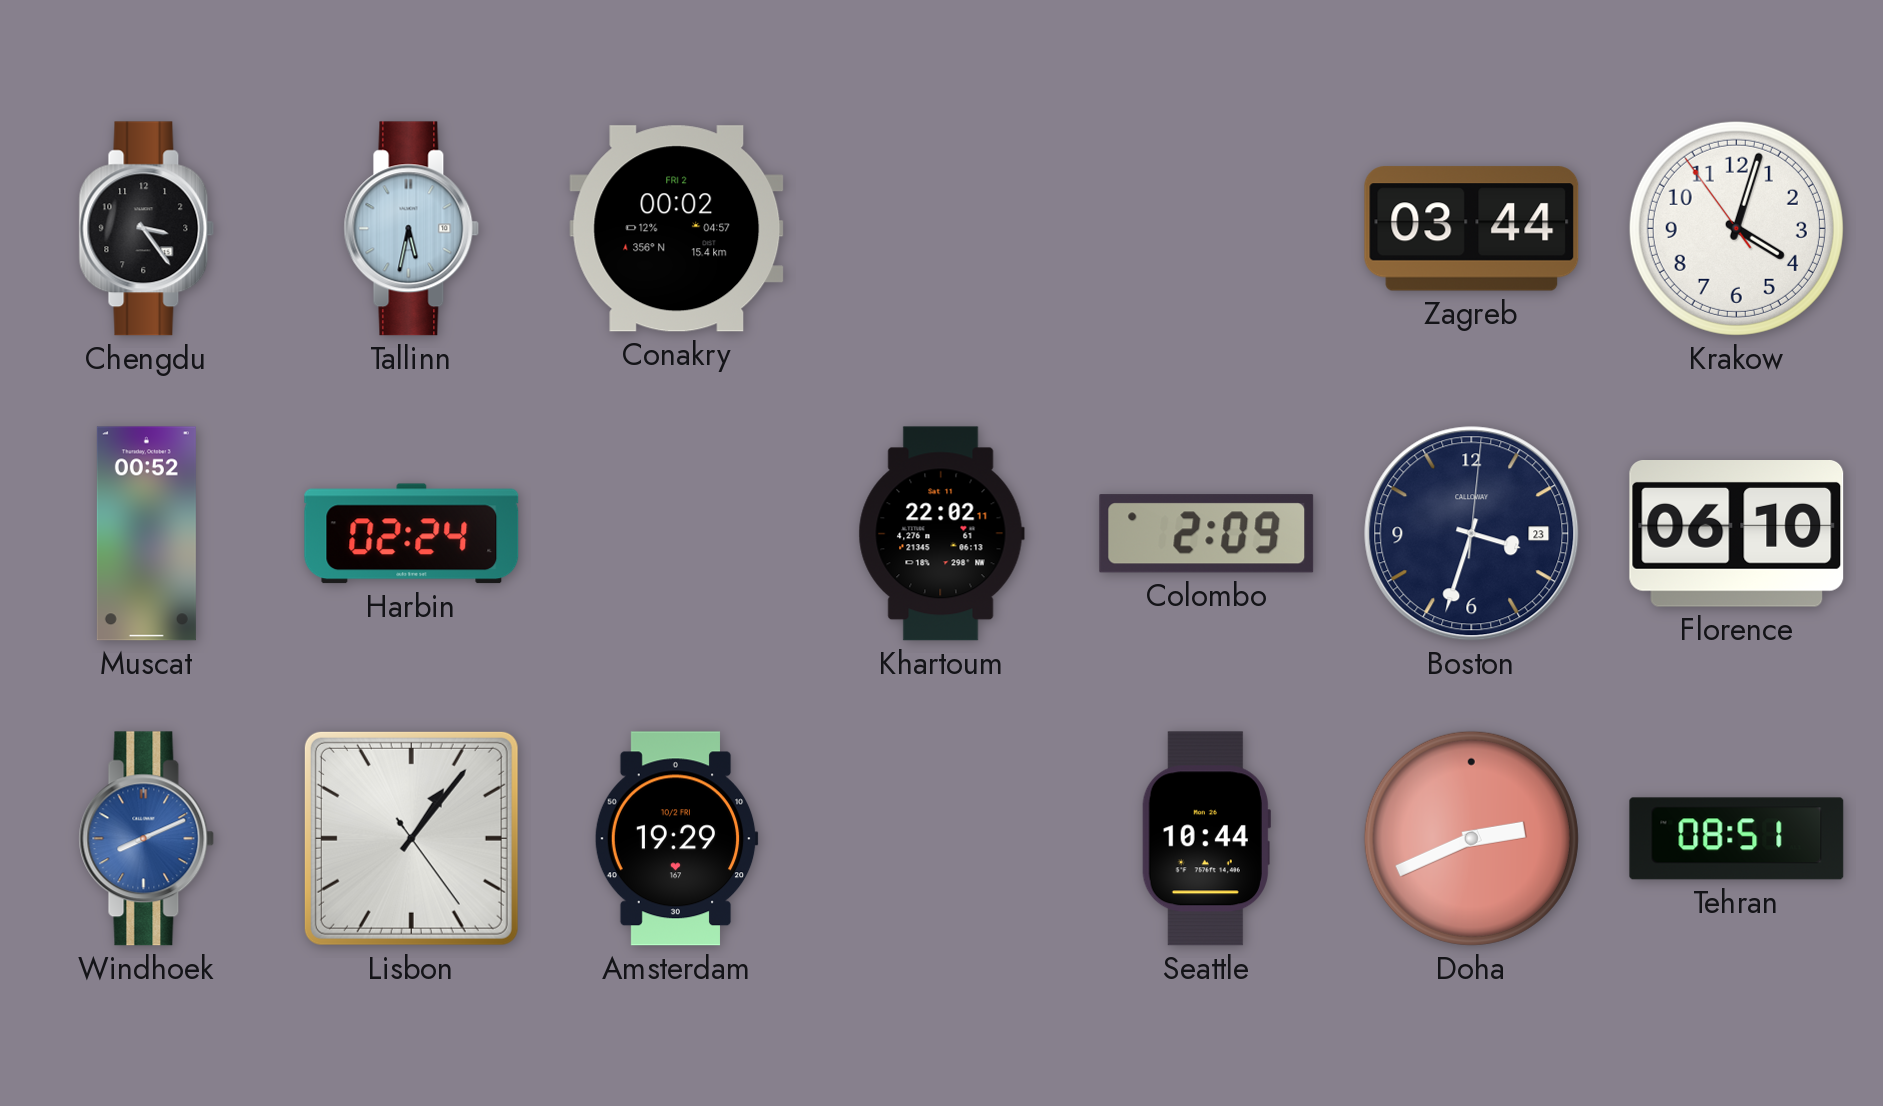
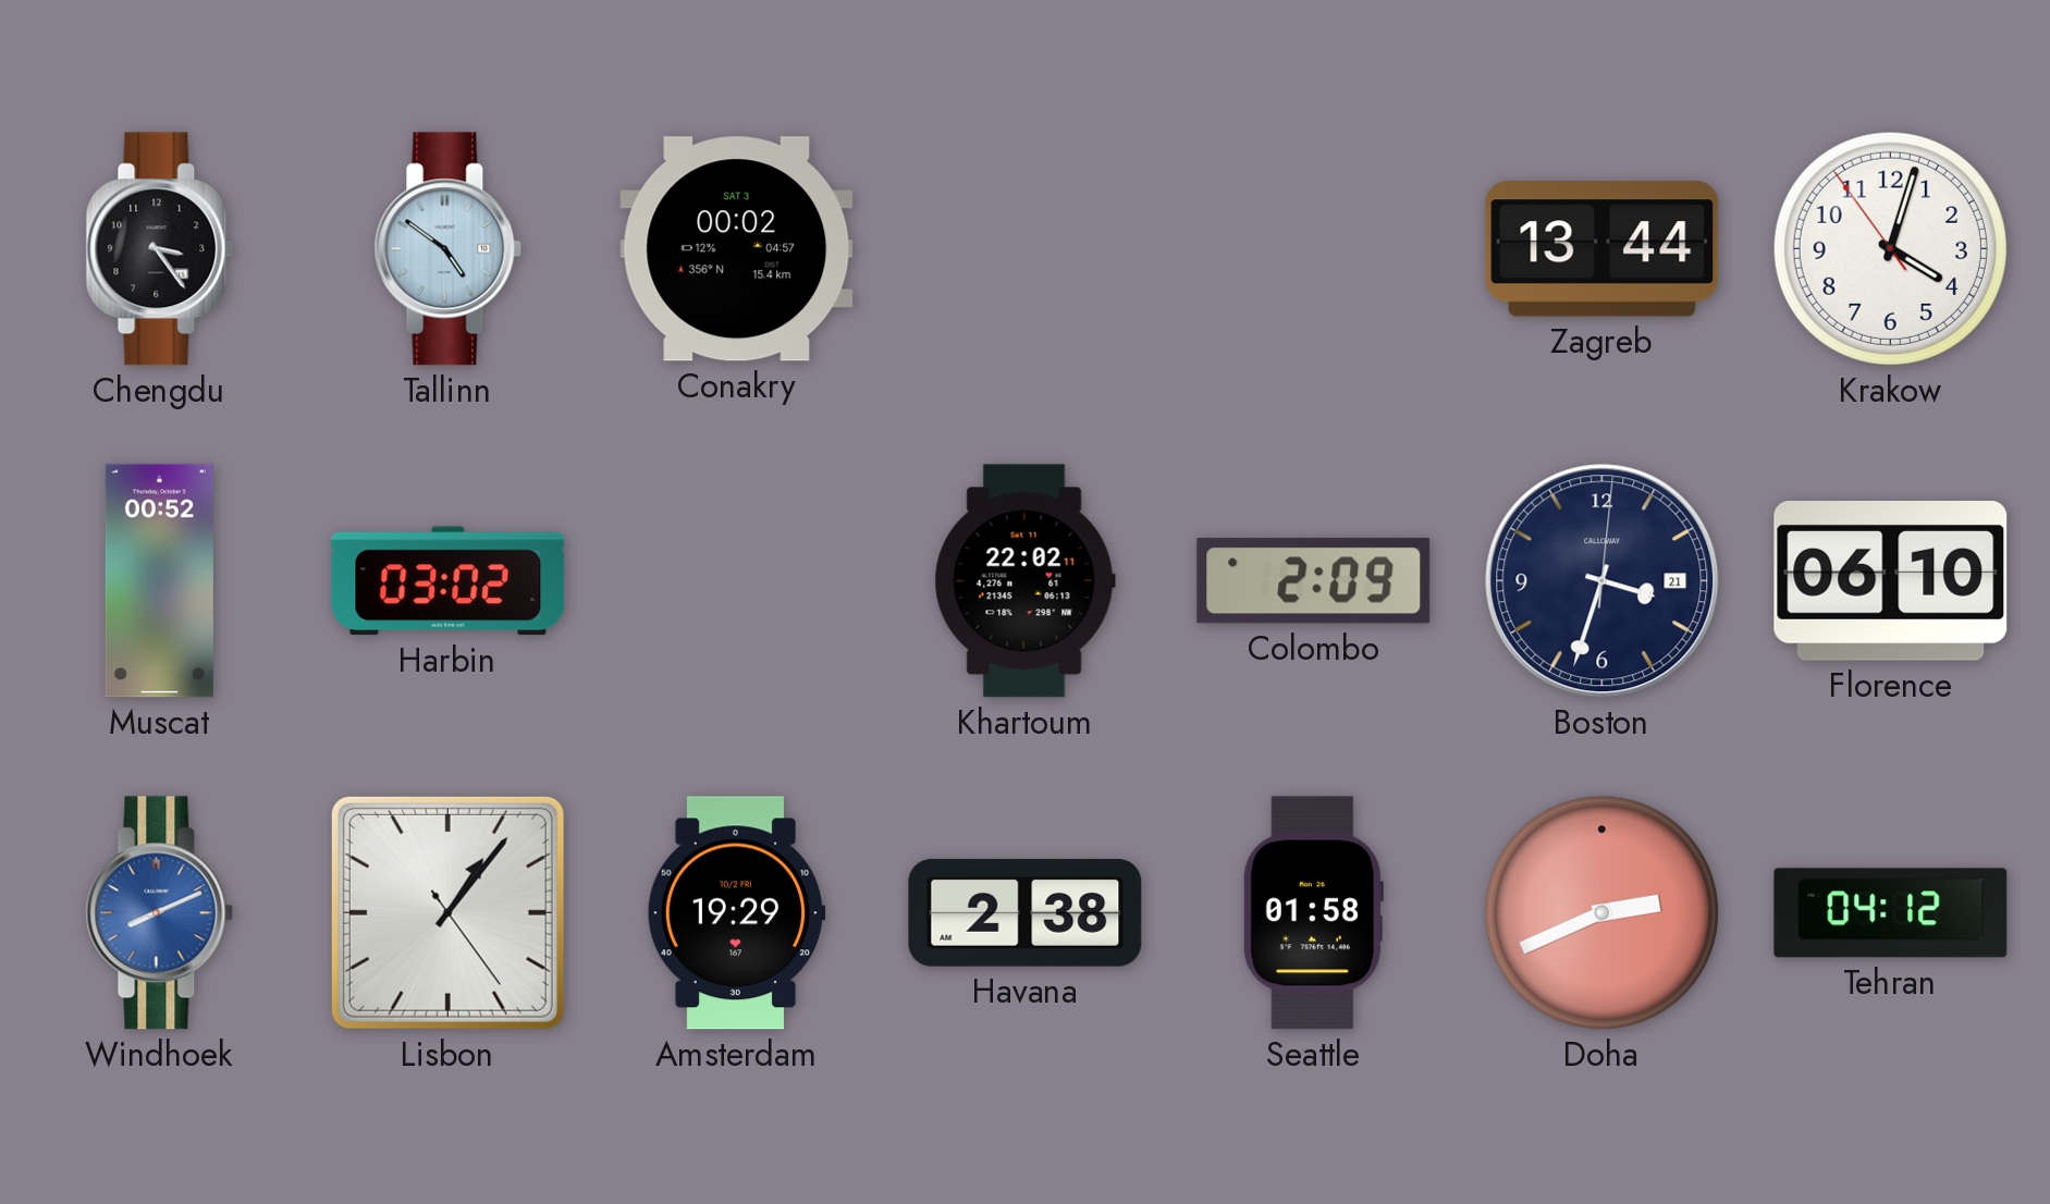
Tallinn: 5:32 -> 4:51 (449, 249)
Conakry date: FRI 2 -> SAT 3 (737, 249)
Zagreb: 03:44 -> 13:44 (1603, 249)
Harbin: 02:24 -> 03:02 (449, 581)
Boston date: 23 -> 21 (1603, 581)
Havana: none -> 2:38 (1026, 913)
Seattle: 10:44 -> 01:58 (1313, 913)
Tehran: 08:51 -> 04:12 (1891, 913)
